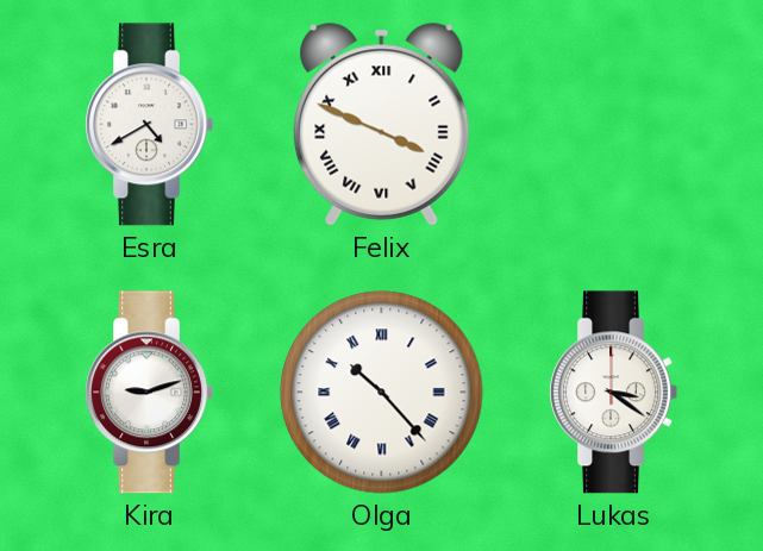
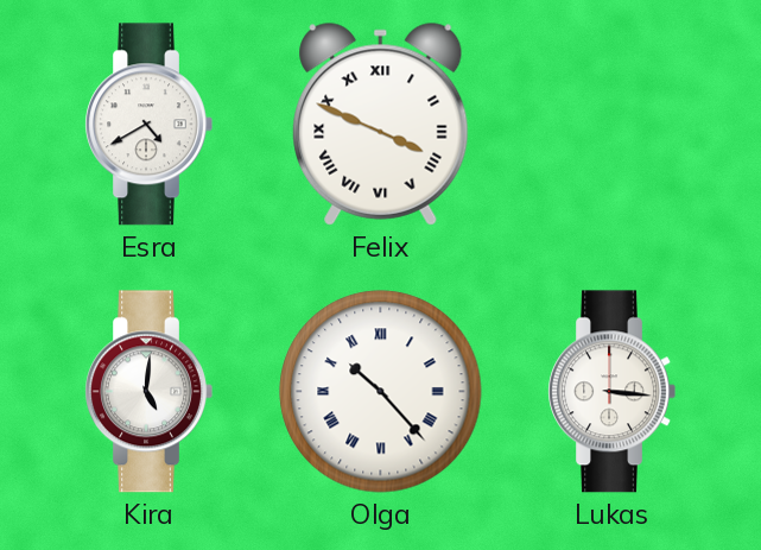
Kira: 9:12 -> 5:01 (148, 392)
Lukas: 3:21 -> 3:16 (611, 392)
